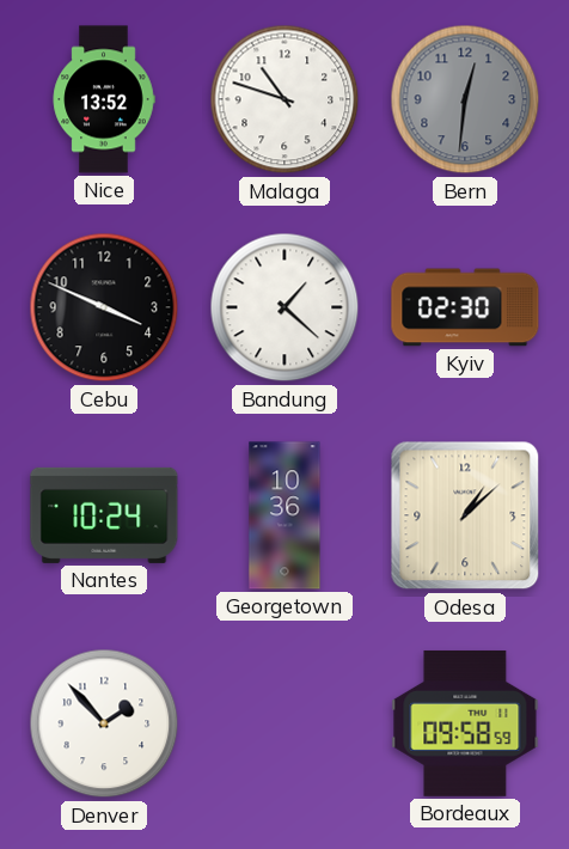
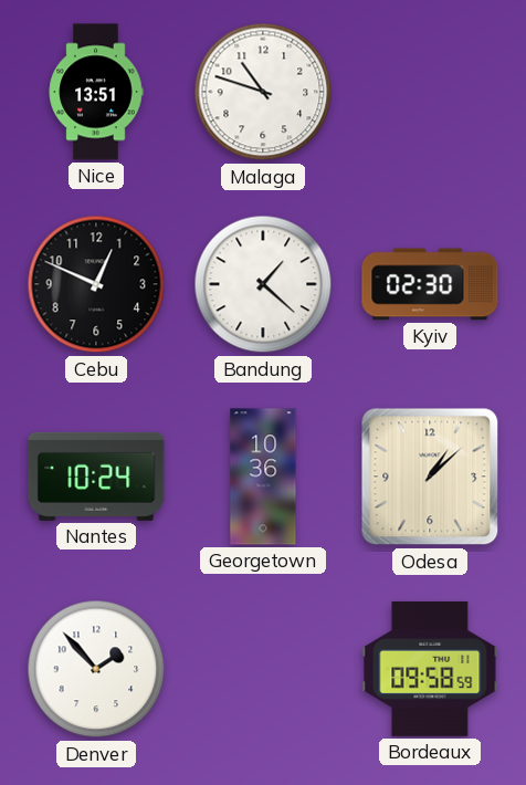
Nice: 13:52 -> 13:51 (96, 92)
Bern: 12:31 -> none (465, 99)
Cebu: 3:49 -> 12:49 (96, 284)
